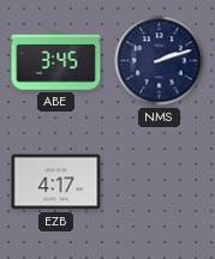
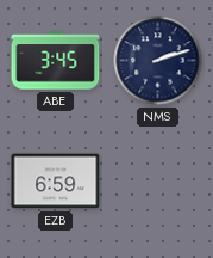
EZB: 4:17 -> 6:59 (56, 182)
